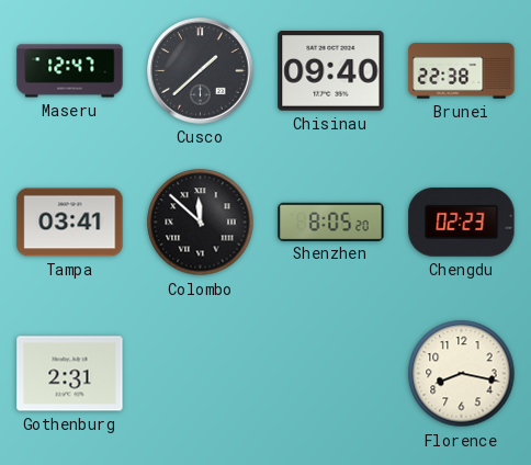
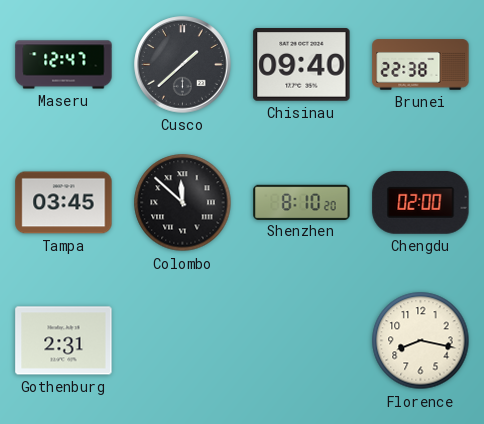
Tampa: 03:41 -> 03:45 (64, 203)
Shenzhen: 8:05 -> 8:10 (302, 202)
Chengdu: 02:23 -> 02:00 (421, 202)
